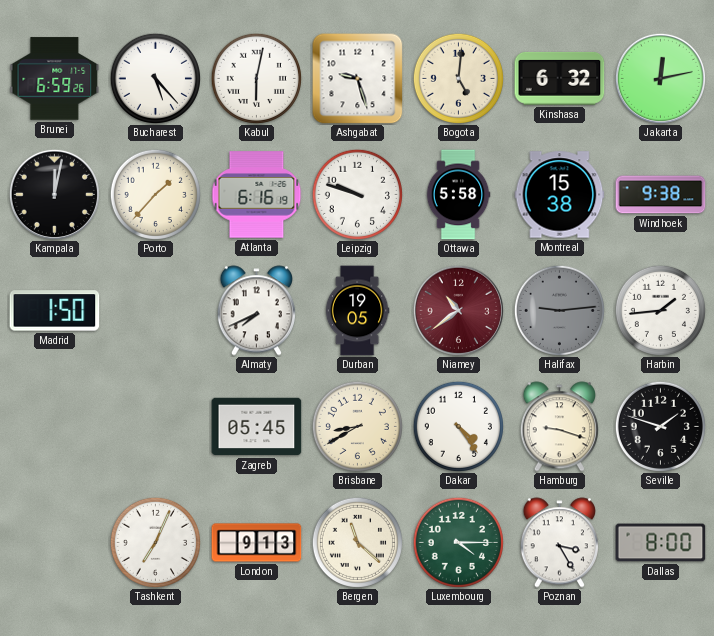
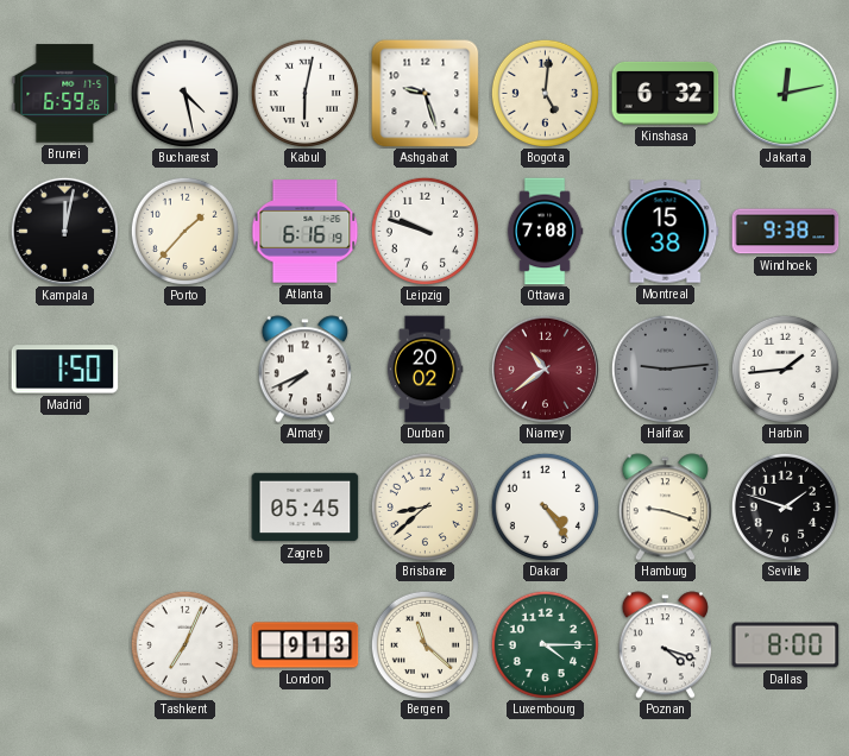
Bucharest: 5:23 -> 4:28 (184, 93)
Ottawa: 5:58 -> 7:08 (545, 232)
Durban: 19:05 -> 20:02 (424, 370)
Brisbane: 8:40 -> 8:38 (424, 506)
Poznan: 3:25 -> 4:18 (665, 645)
